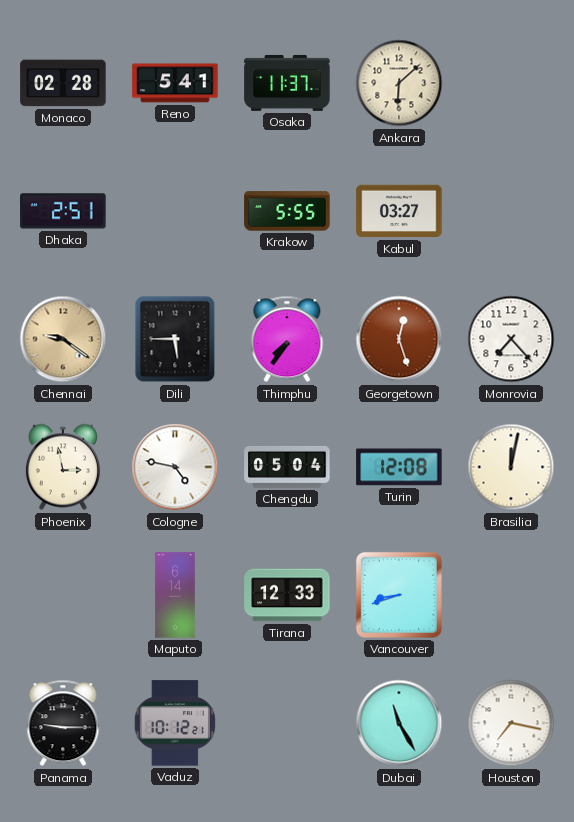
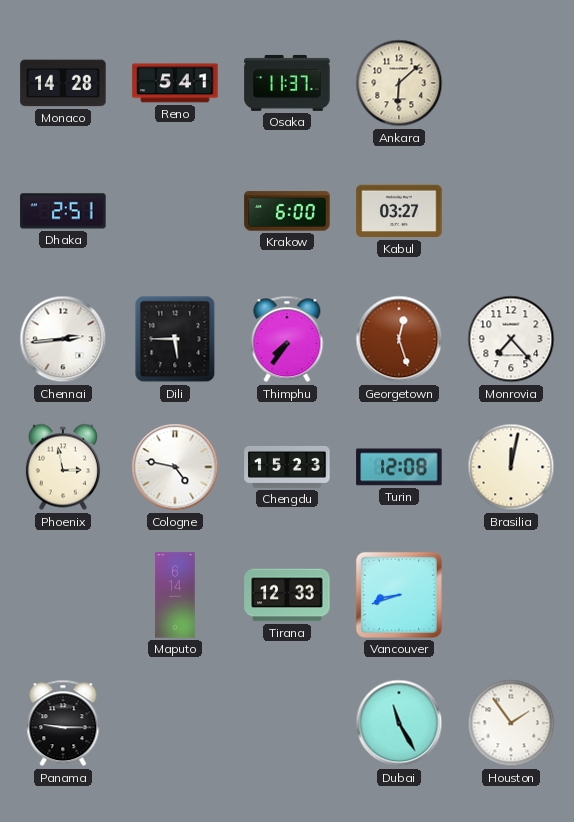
Monaco: 02:28 -> 14:28 (63, 83)
Krakow: 5:55 -> 6:00 (287, 211)
Chennai: 9:21 -> 2:44 (63, 339)
Chennai dial: champagne -> white (63, 339)
Chengdu: 05:04 -> 15:23 (287, 467)
Vaduz: 10:12 -> none (175, 723)
Houston: 7:17 -> 1:54 (511, 723)
